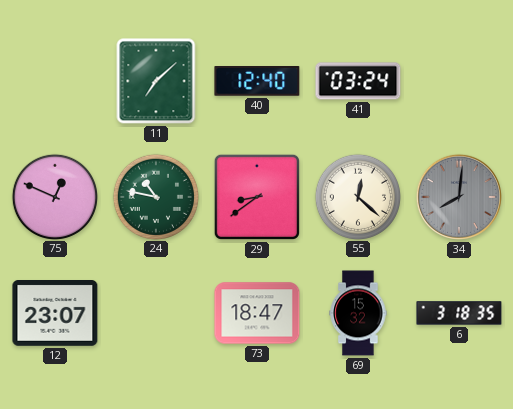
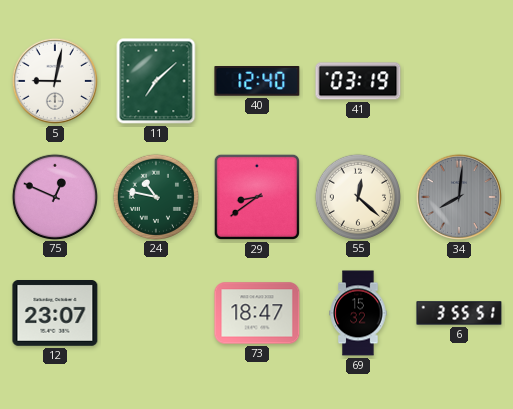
5: none -> 9:02 (55, 81)
41: 03:24 -> 03:19 (358, 81)
6: 3:18 -> 3:55 (459, 313)
